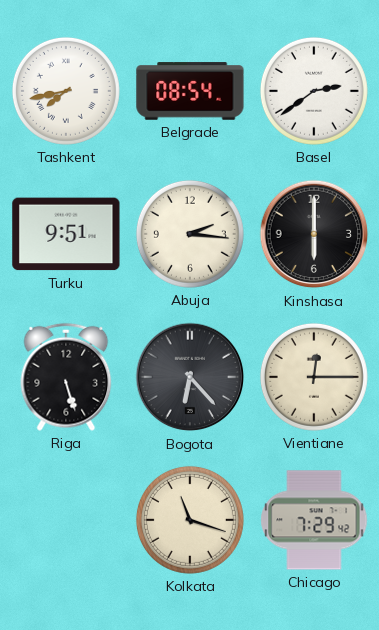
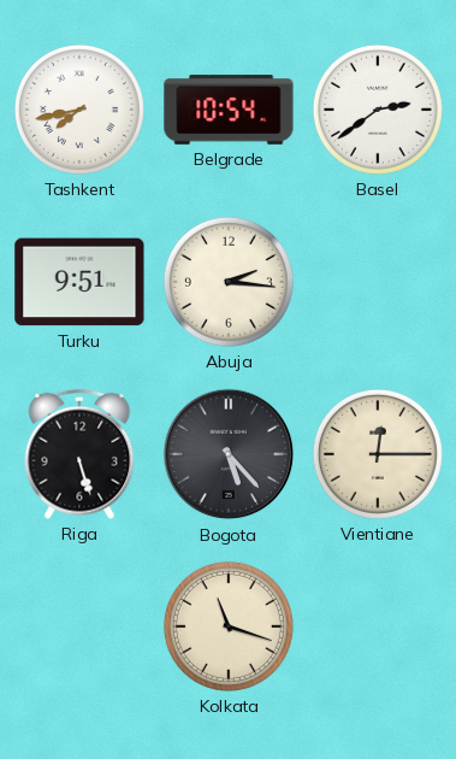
Belgrade: 08:54 -> 10:54 (229, 110)
Kinshasa: 6:00 -> none (314, 234)
Bogota: 6:23 -> 5:23 (229, 454)
Chicago: 7:29 -> none (314, 520)
